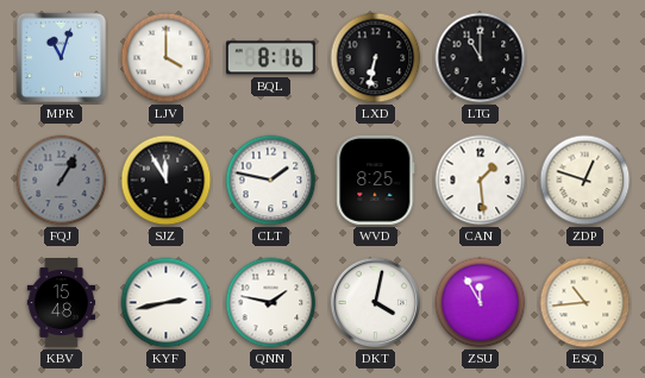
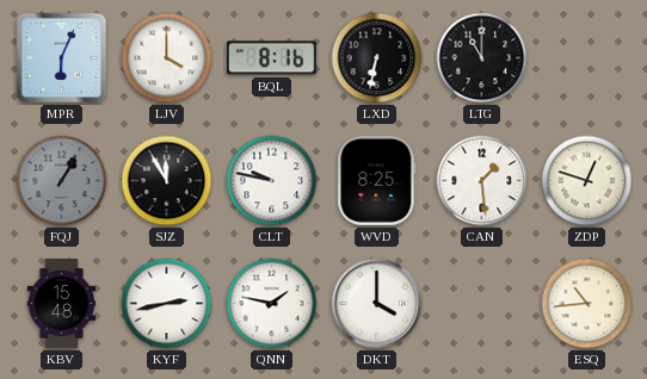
MPR: 11:03 -> 6:04 (62, 58)
CLT: 1:47 -> 9:47 (272, 181)
DKT: 4:02 -> 4:00 (377, 304)
ZSU: 11:55 -> none (481, 303)
